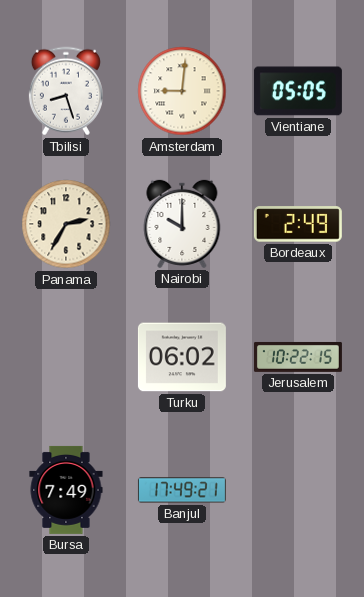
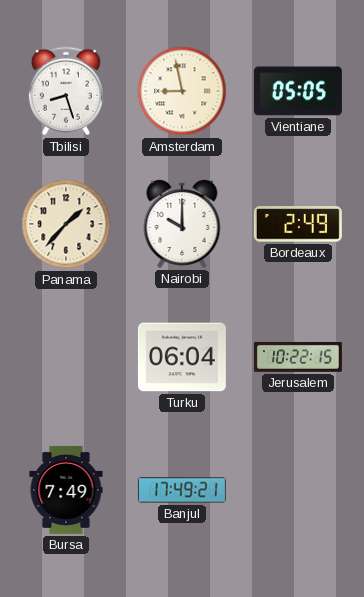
Amsterdam: 9:01 -> 8:58 (182, 91)
Panama: 2:35 -> 1:37 (66, 224)
Turku: 06:02 -> 06:04 (182, 357)
